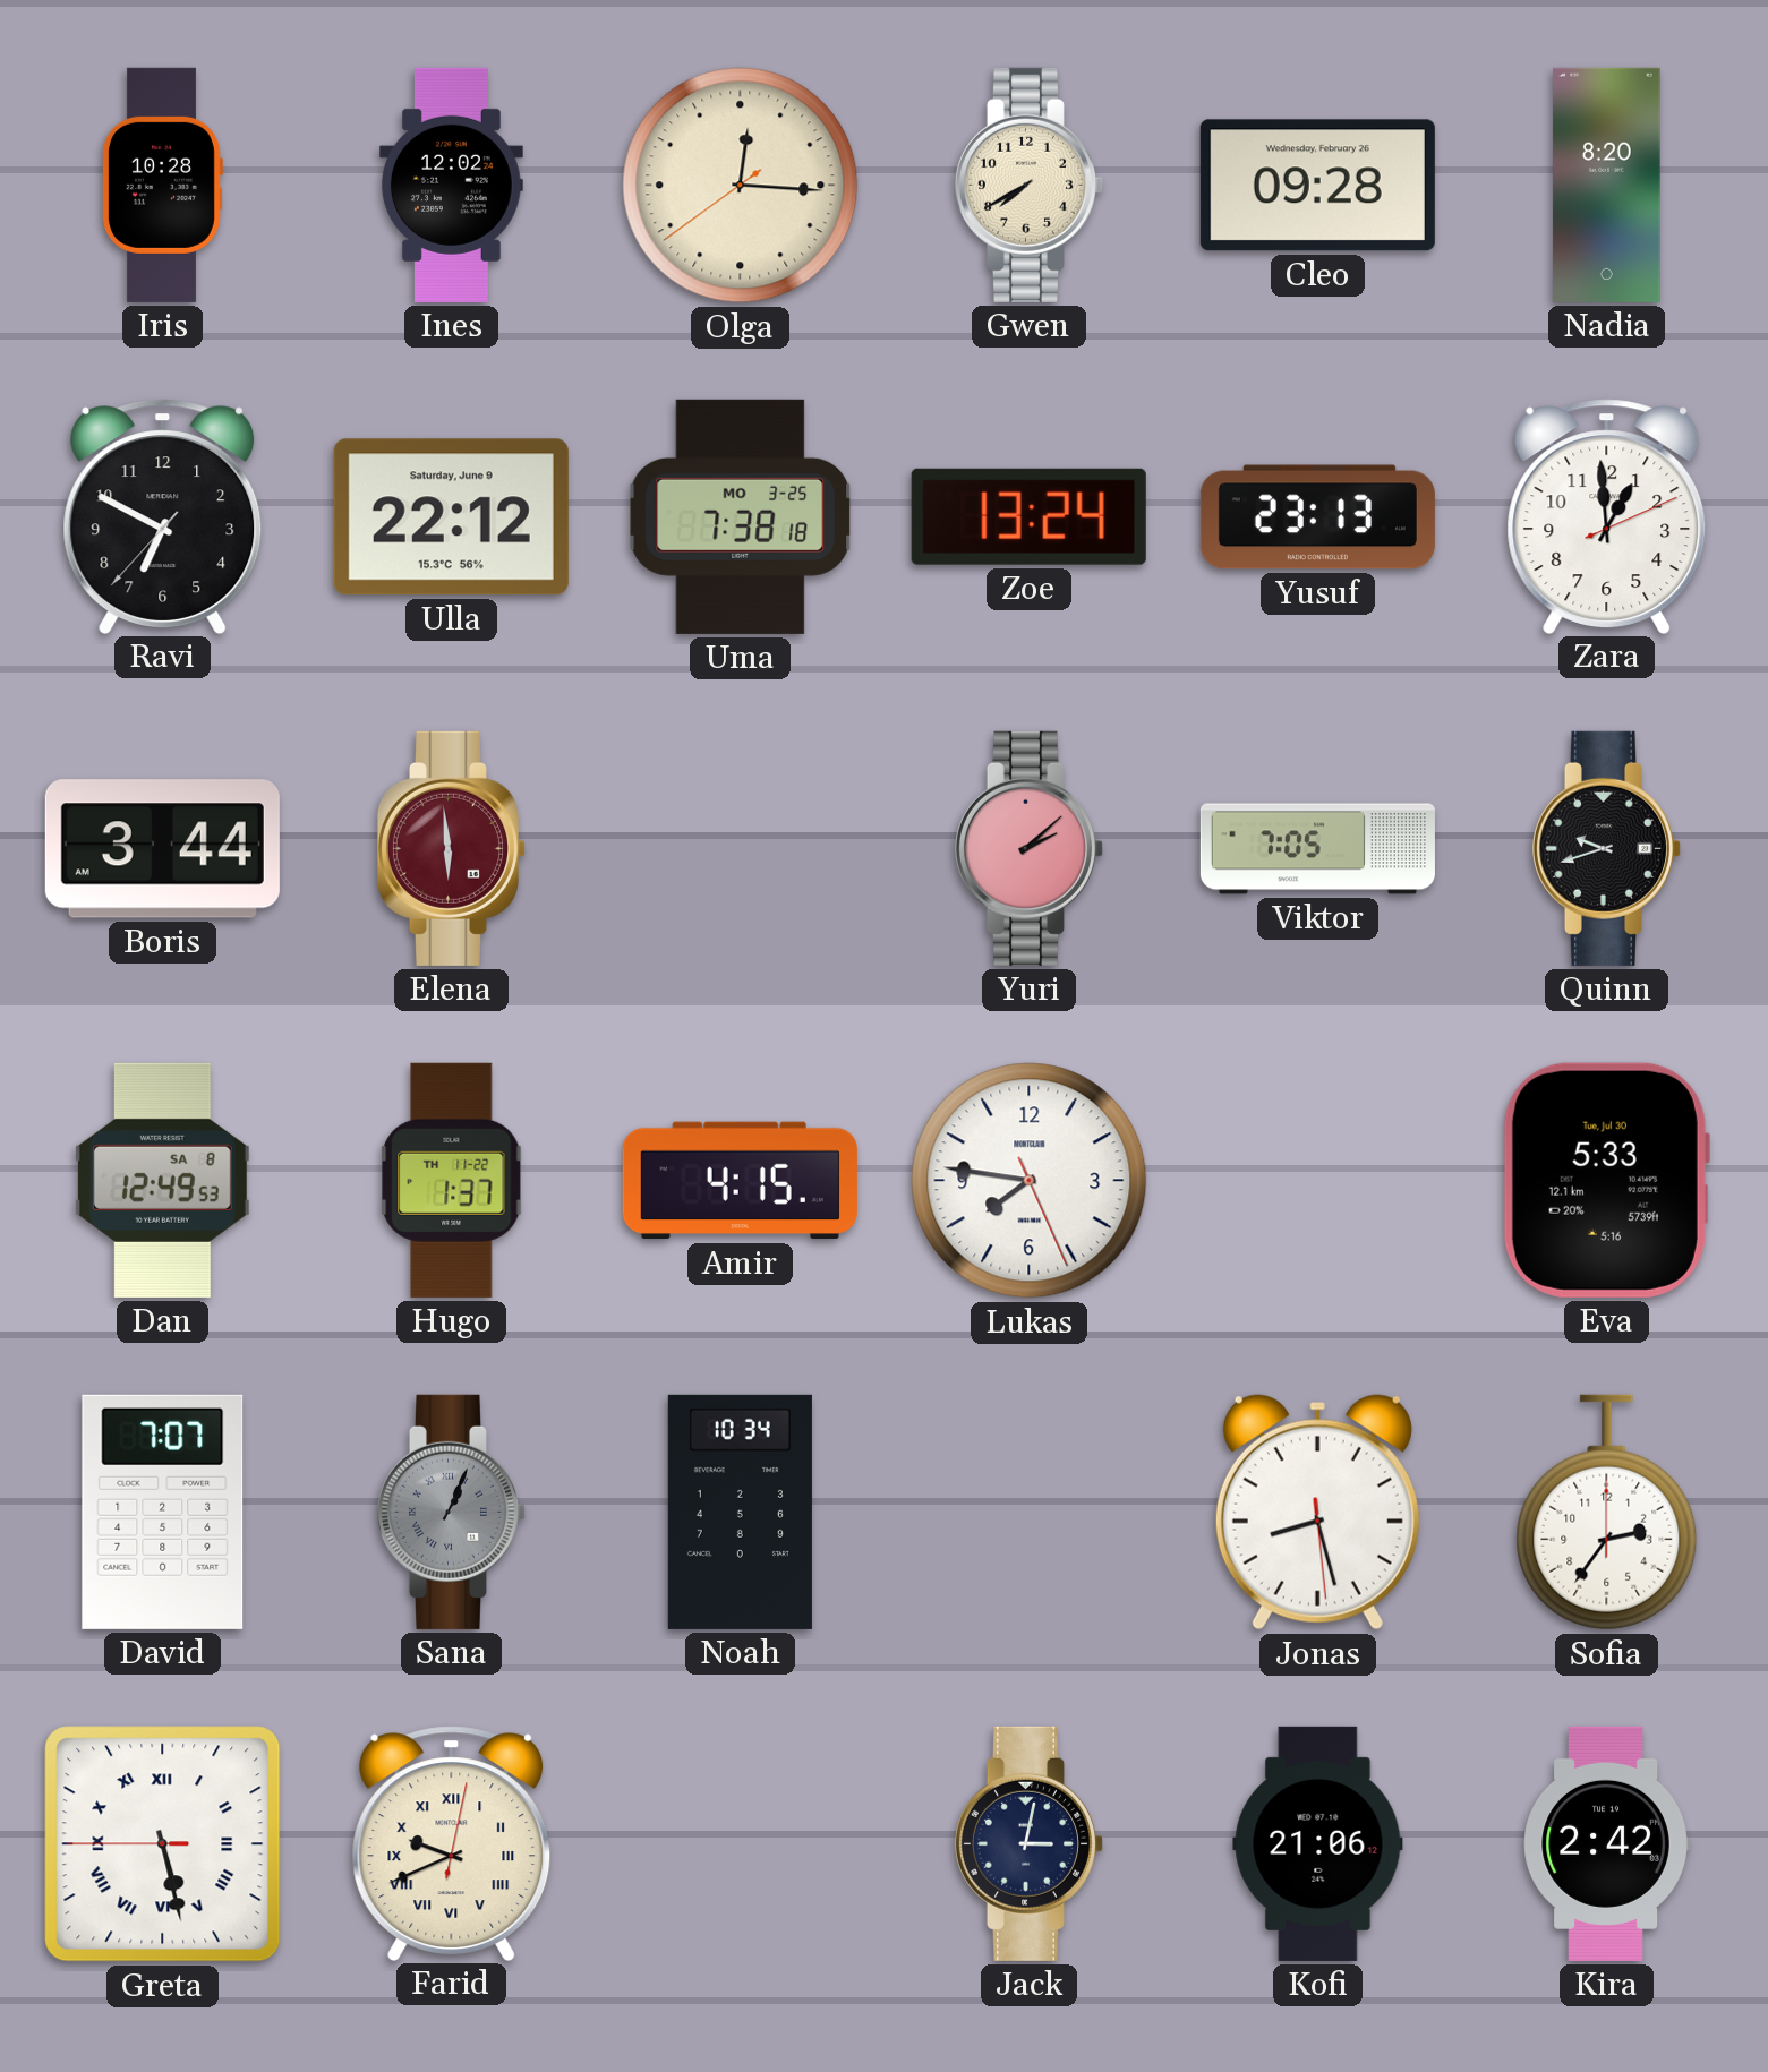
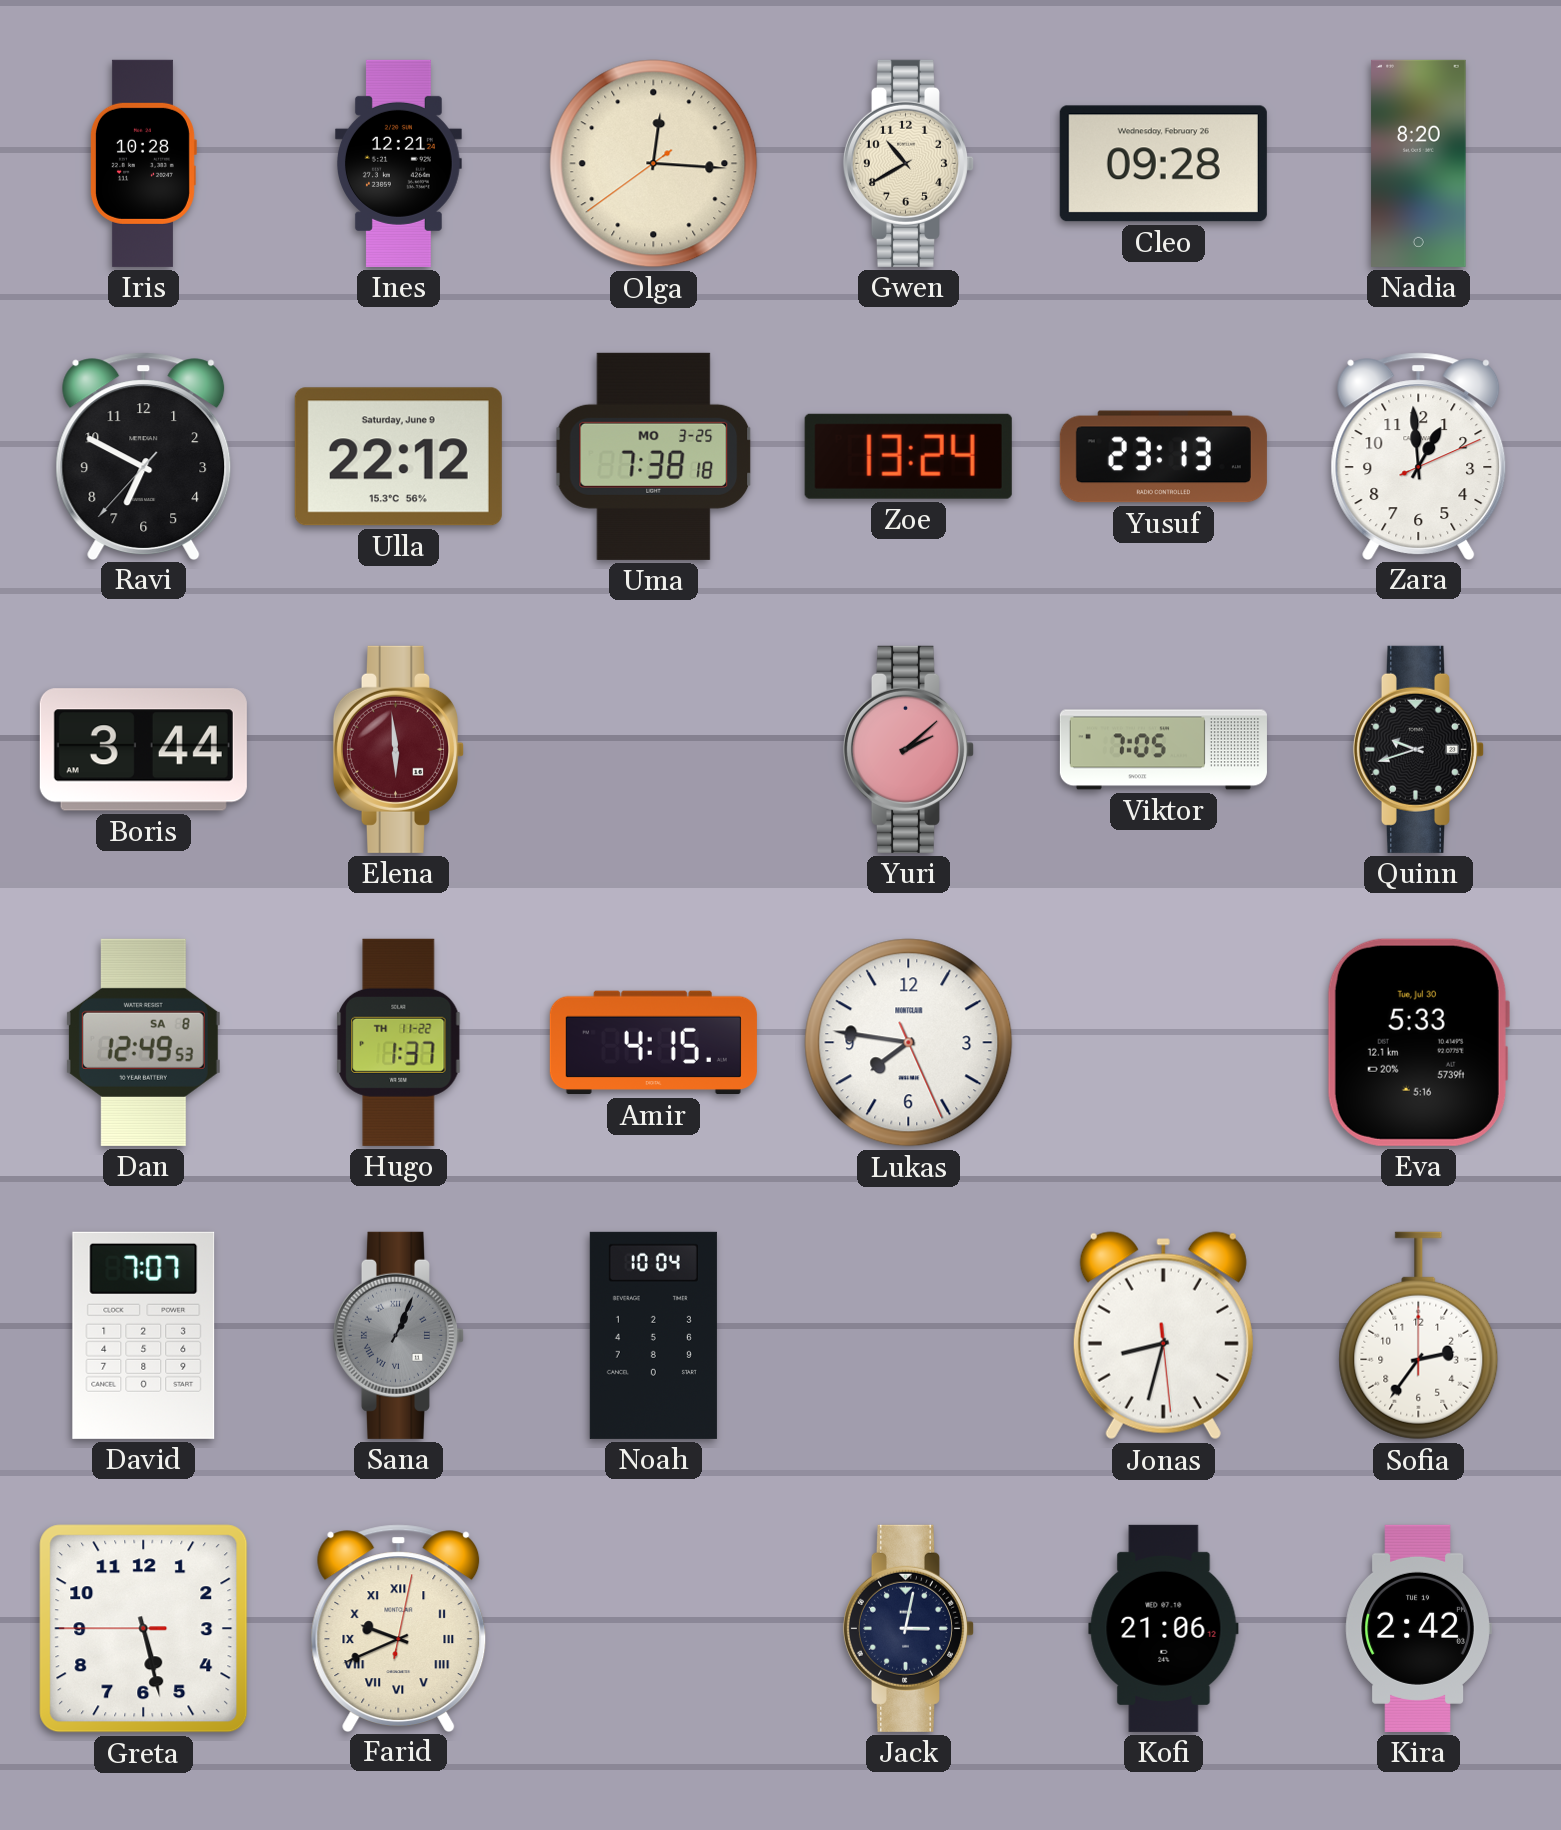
Ines: 12:02 -> 12:21 (398, 163)
Gwen: 7:40 -> 10:40 (908, 163)
Noah: 10:34 -> 10:04 (653, 1335)
Jonas: 8:27 -> 8:32 (1163, 1336)
Greta numerals: Roman -> Arabic (144, 1629)
